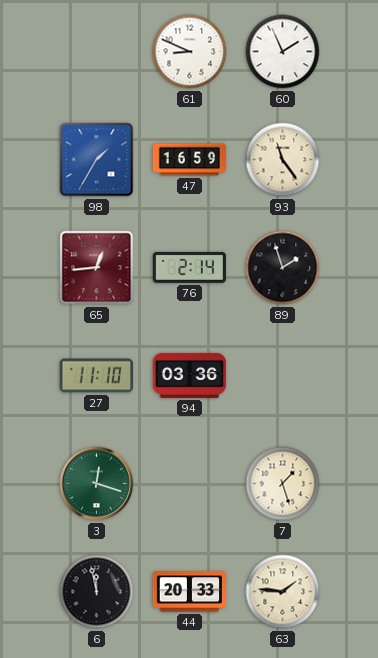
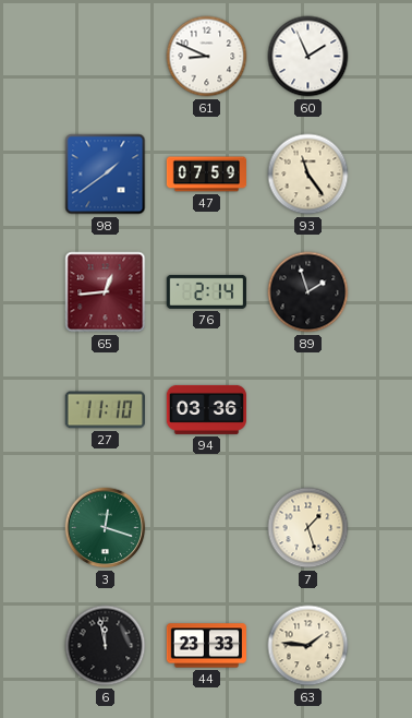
98: 1:35 -> 1:39 (106, 175)
47: 16:59 -> 07:59 (206, 175)
44: 20:33 -> 23:33 (206, 646)
